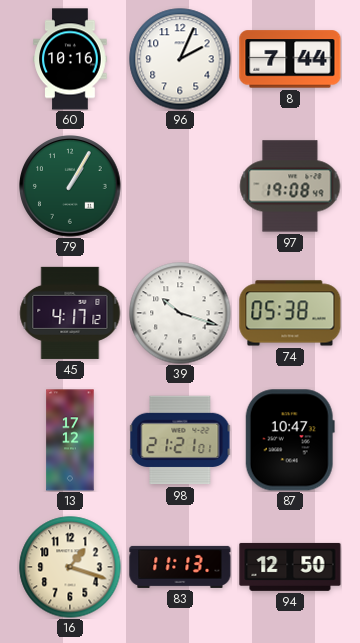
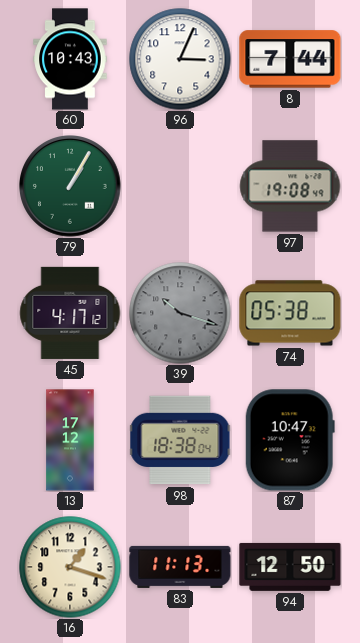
60: 10:16 -> 10:43 (70, 59)
96: 2:04 -> 3:04 (180, 59)
39 dial: white -> grey (180, 313)
98: 21:21 -> 18:38 (180, 440)
